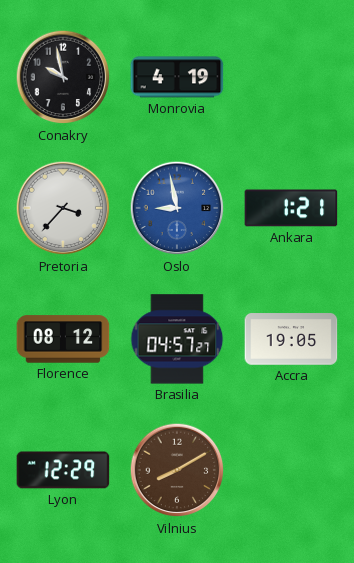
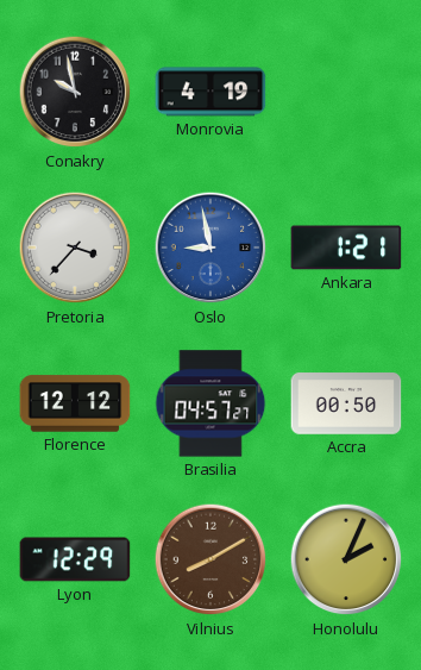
Florence: 08:12 -> 12:12 (75, 403)
Accra: 19:05 -> 00:50 (346, 403)
Honolulu: none -> 2:04 (346, 559)
